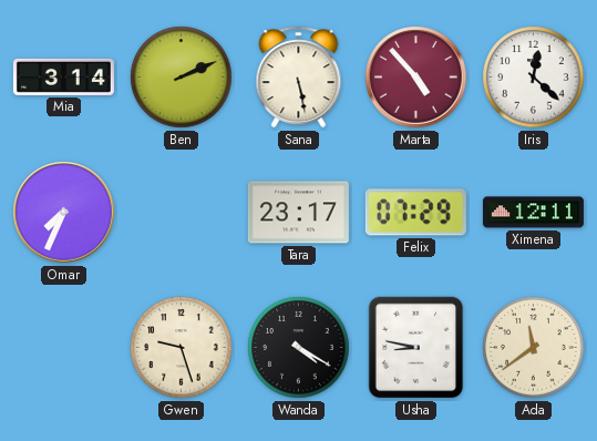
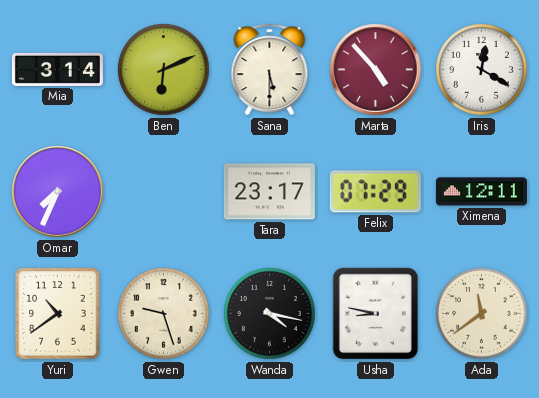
Ben: 2:11 -> 6:11 (164, 70)
Sana: 5:28 -> 5:30 (270, 70)
Iris: 12:22 -> 12:20 (482, 70)
Yuri: none -> 10:39 (58, 314)
Wanda: 4:20 -> 4:17 (270, 314)
